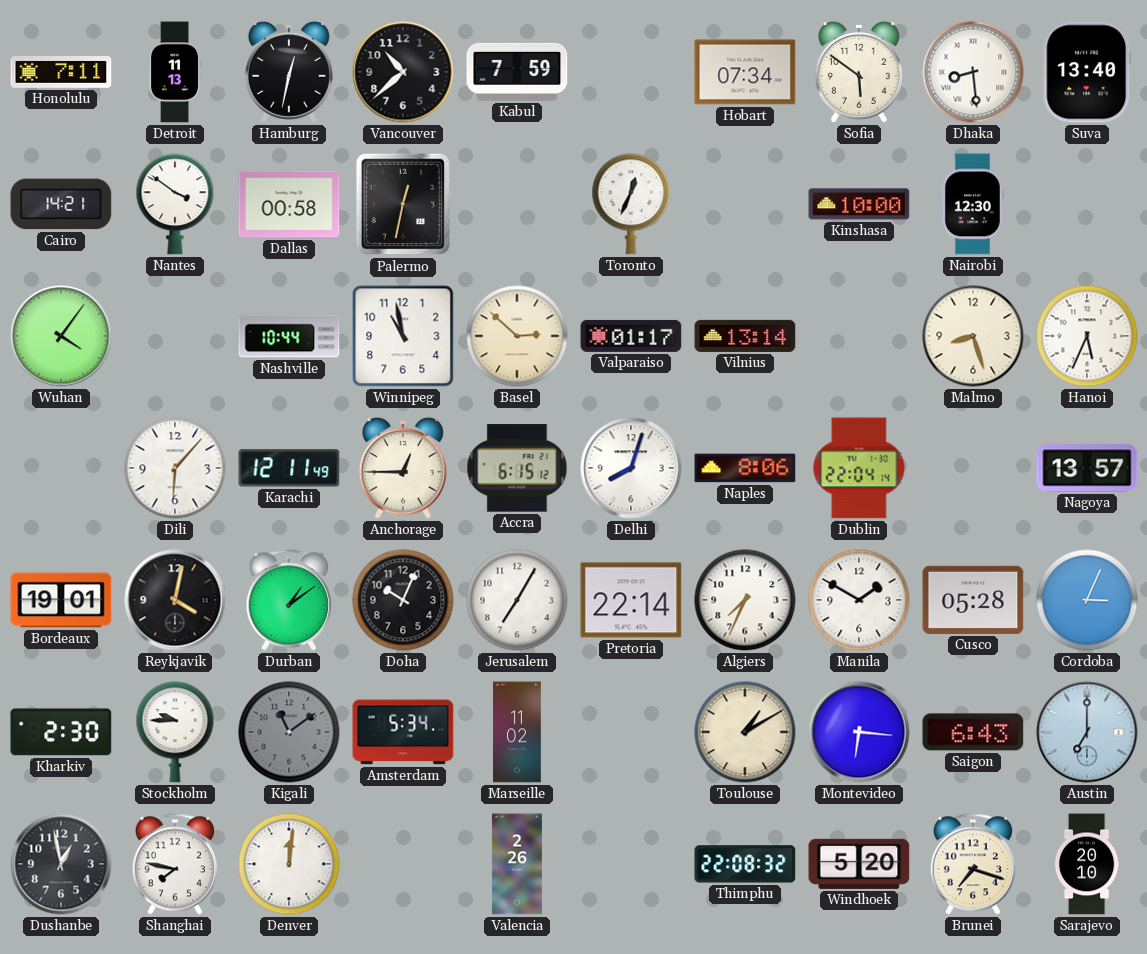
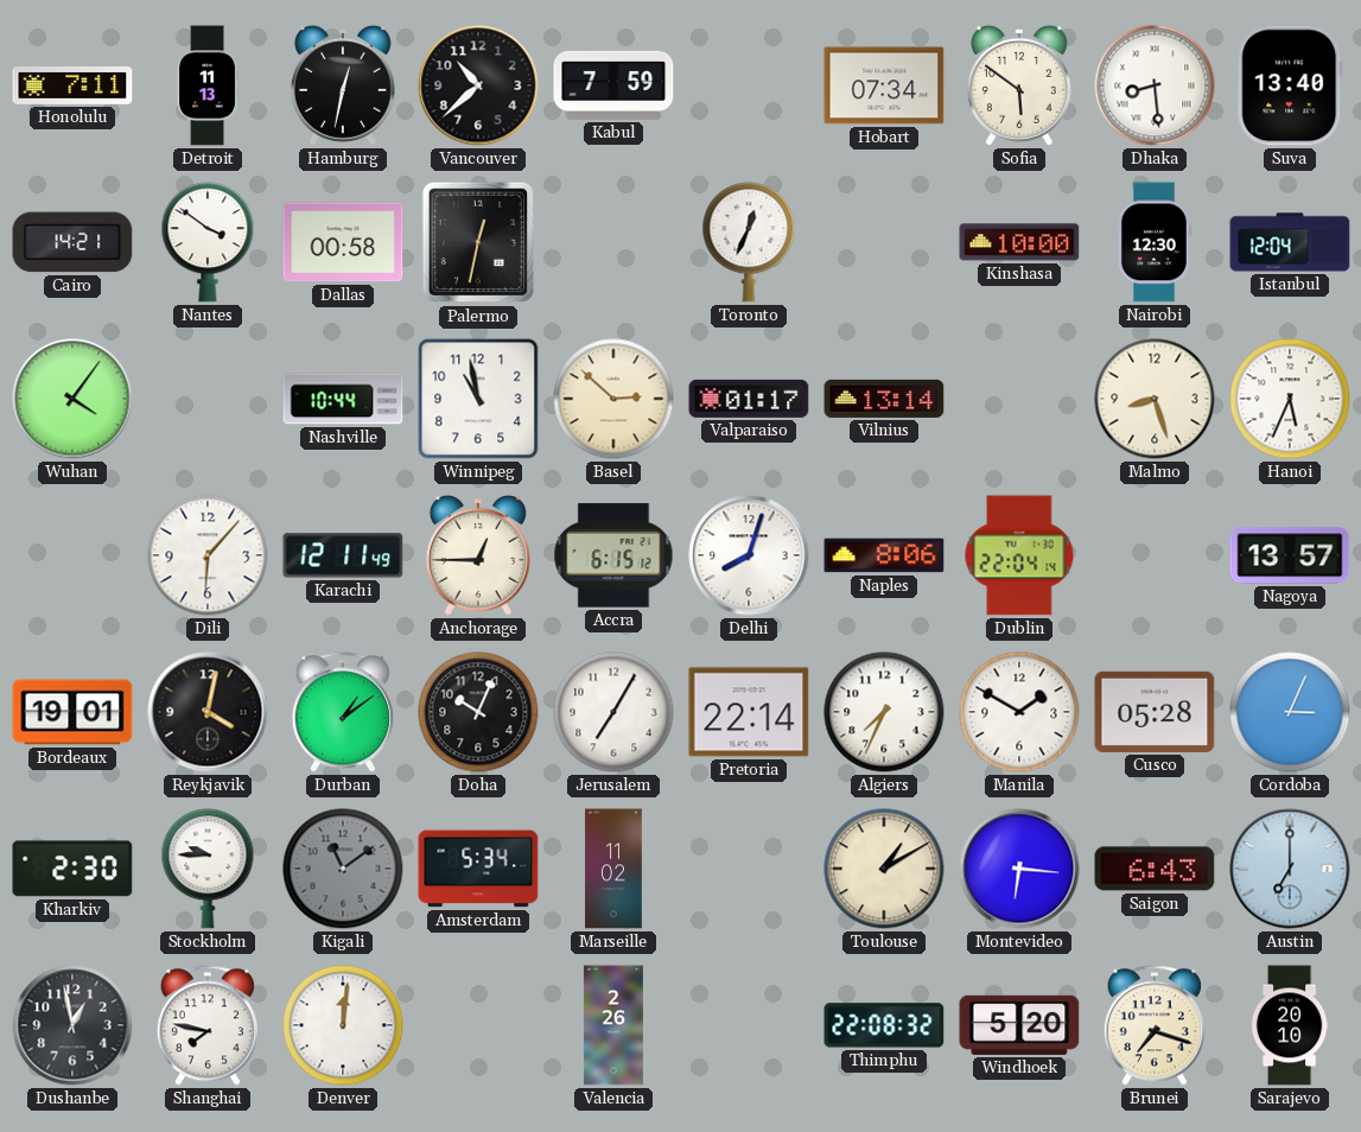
Istanbul: none -> 12:04 (1290, 242)
